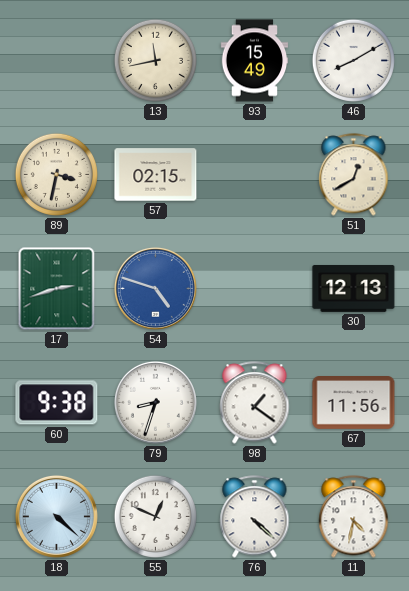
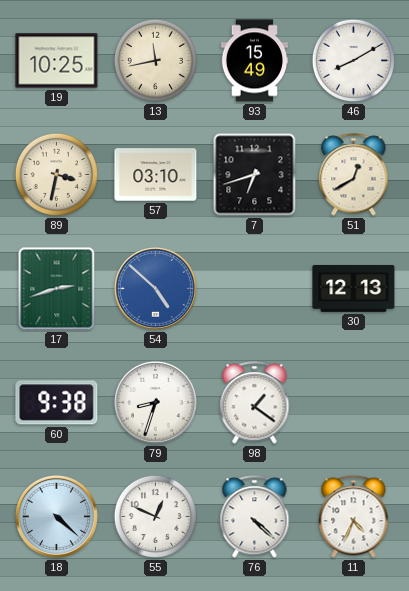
19: none -> 10:25 (57, 61)
57: 02:15 -> 03:10 (156, 175)
7: none -> 6:42 (255, 175)
54: 4:48 -> 4:52 (155, 288)
67: 11:56 -> none (354, 403)
11: 4:32 -> 4:34 (354, 517)
